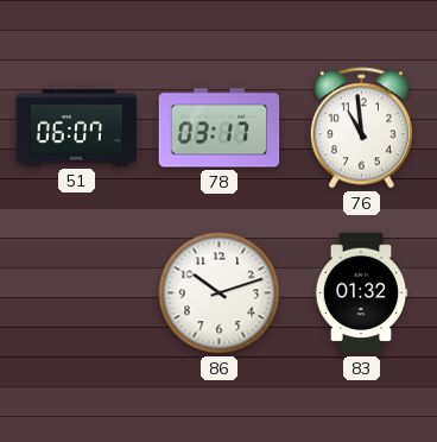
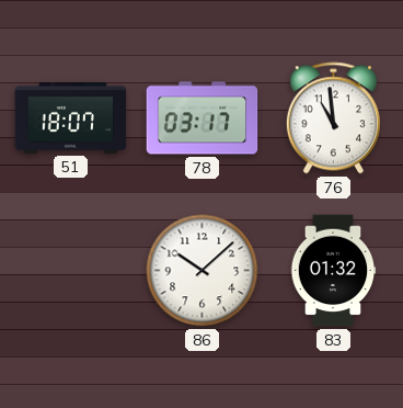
51: 06:07 -> 18:07 (71, 117)
86: 10:12 -> 10:08 (203, 271)
